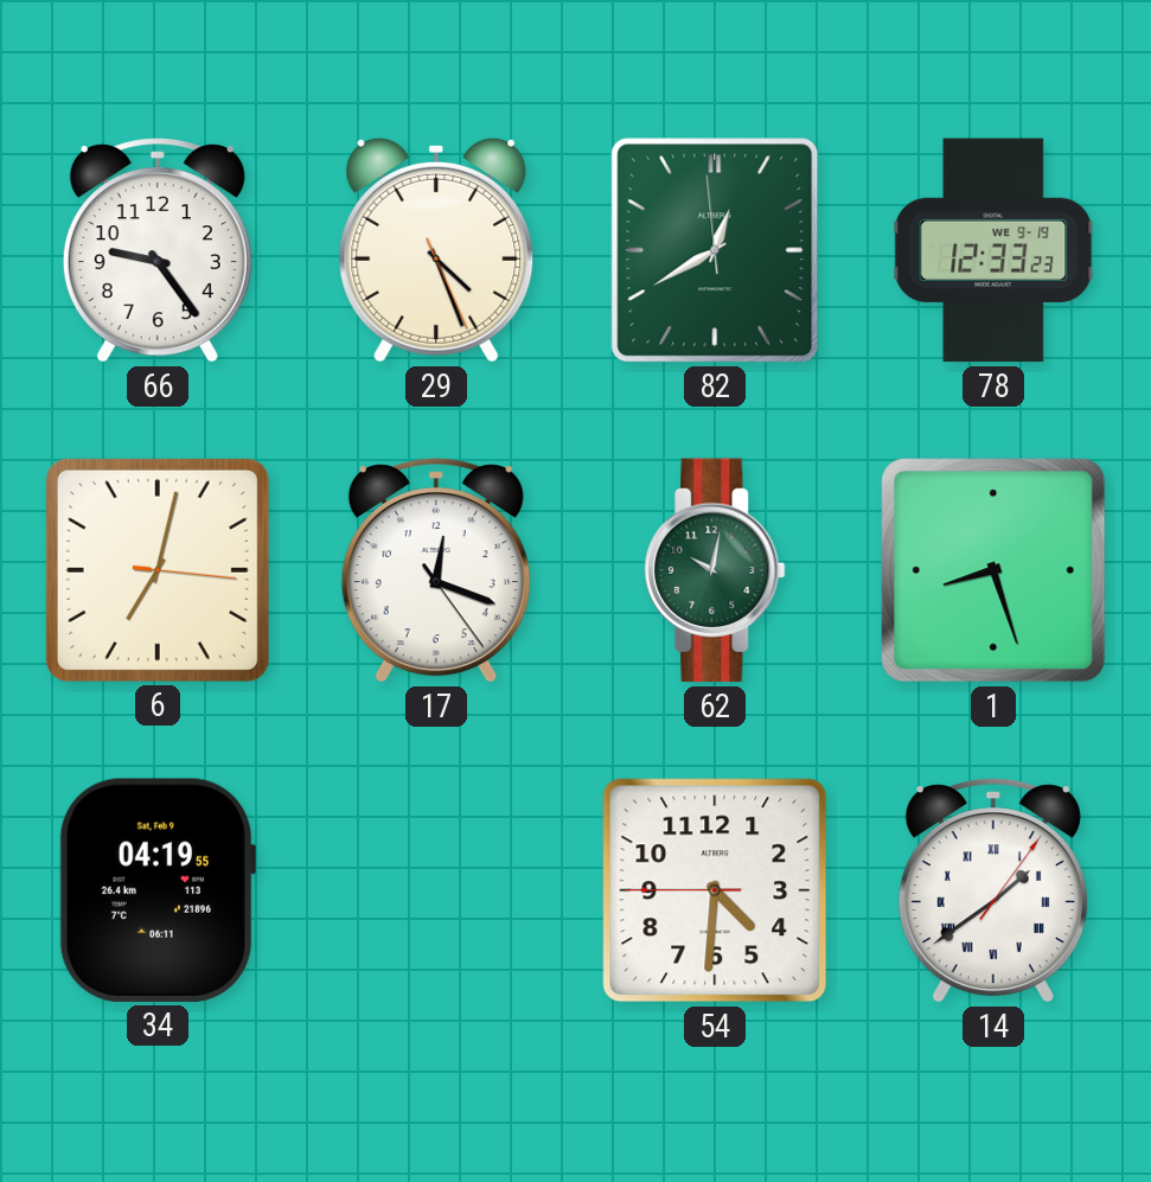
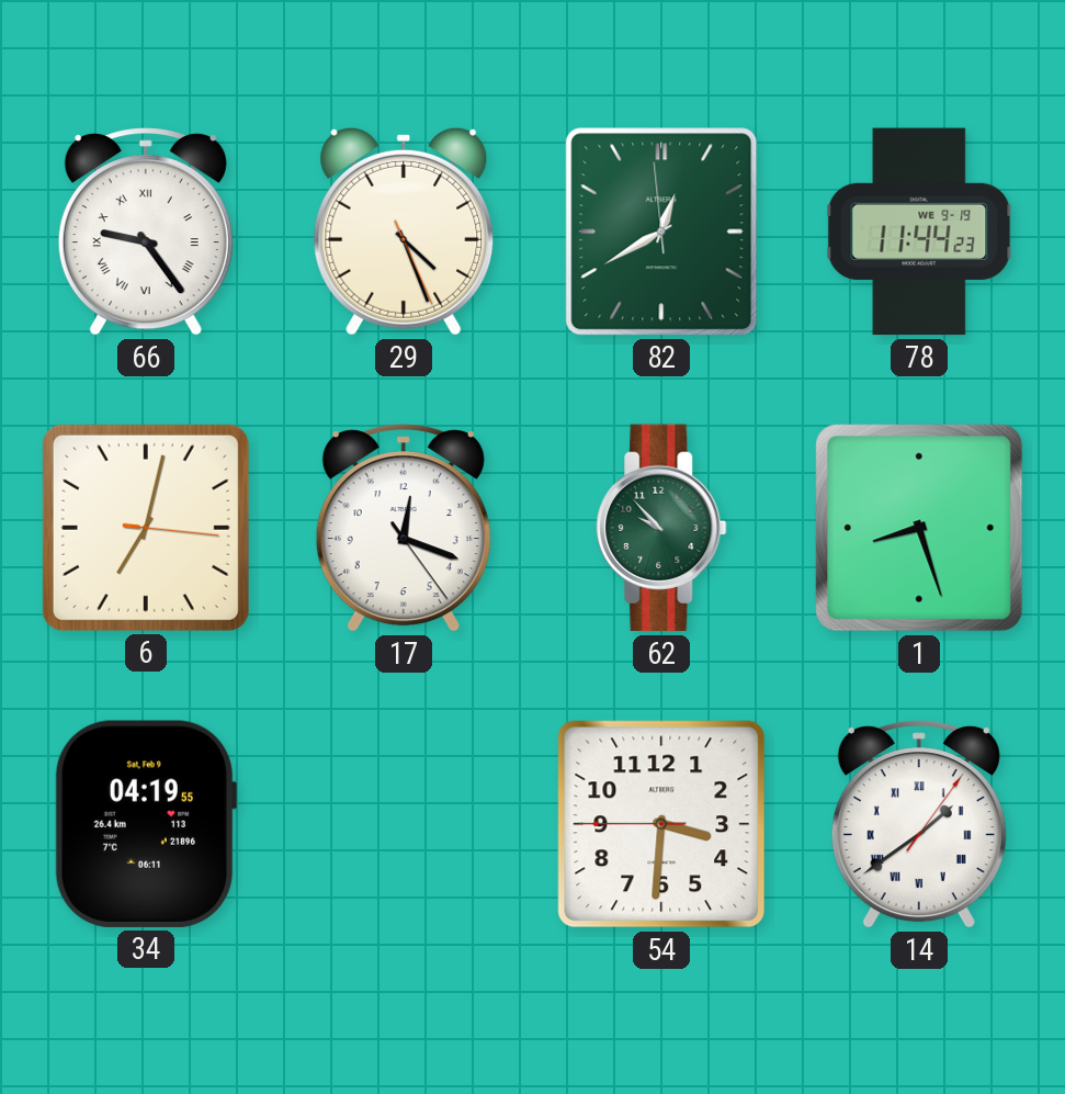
66 numerals: Arabic -> Roman (146, 232)
78: 12:33 -> 11:44 (919, 232)
62: 10:02 -> 9:53 (661, 528)
54: 4:30 -> 3:30 (661, 824)
